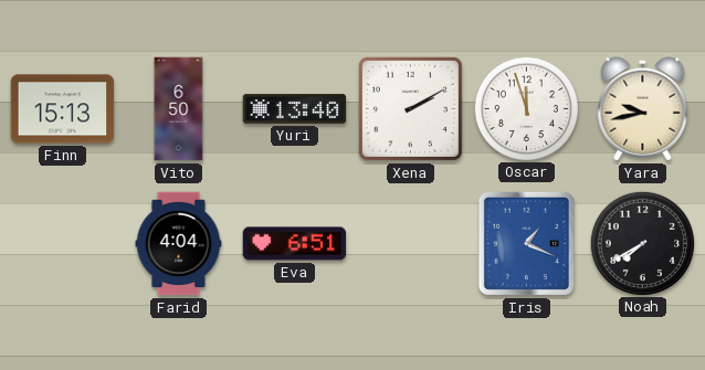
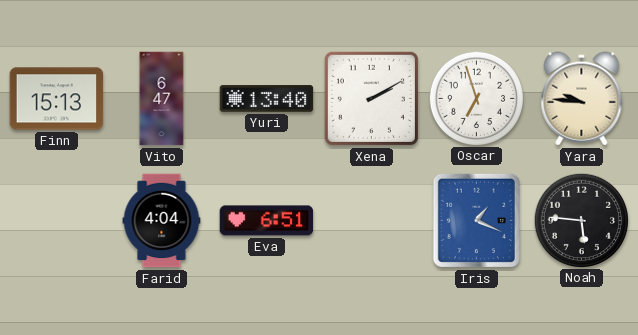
Vito: 6:50 -> 6:47 (162, 99)
Oscar: 11:57 -> 6:57 (476, 98)
Yara: 9:43 -> 9:46 (582, 99)
Noah: 7:40 -> 5:46 (581, 220)
